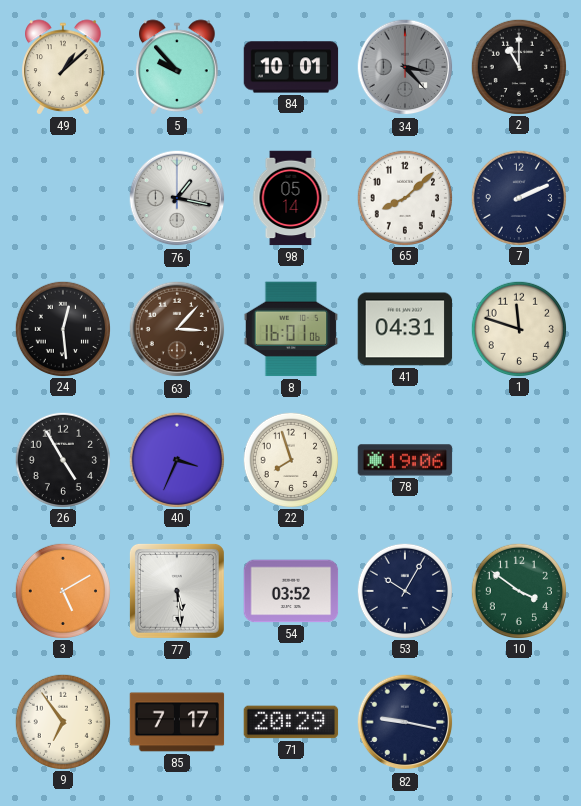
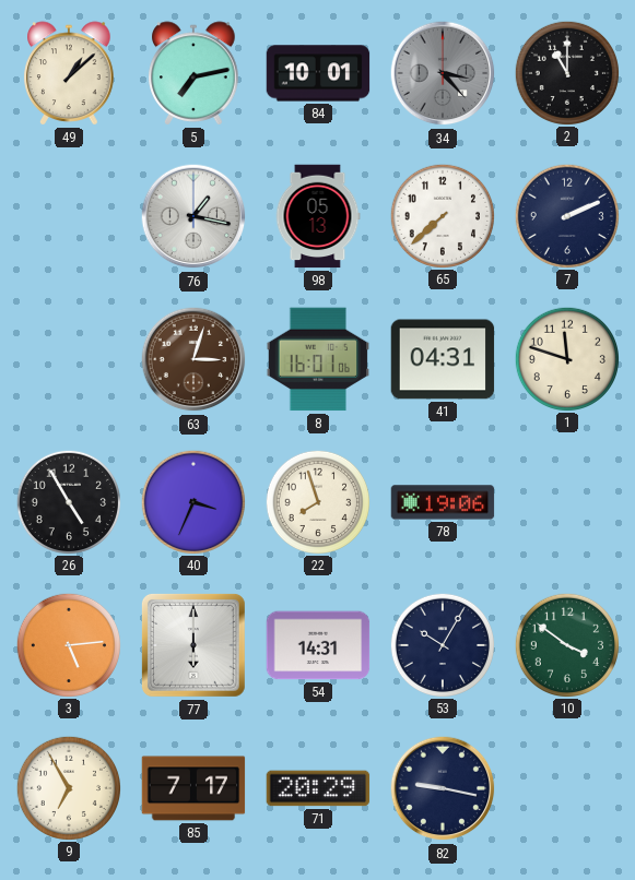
5: 9:53 -> 7:13 (193, 73)
98: 05:14 -> 05:13 (318, 216)
65: 8:08 -> 7:38 (442, 215)
24: 12:29 -> none (62, 328)
63: 3:07 -> 3:03 (193, 359)
3: 5:10 -> 5:14 (68, 644)
77: 5:29 -> 6:00 (193, 645)
54: 03:52 -> 14:31 (318, 645)
9: 6:54 -> 6:55 (68, 787)
